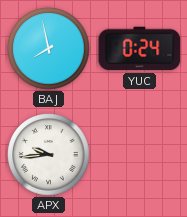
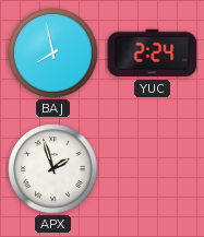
YUC: 0:24 -> 2:24 (153, 54)
APX: 9:44 -> 1:57 (53, 169)
